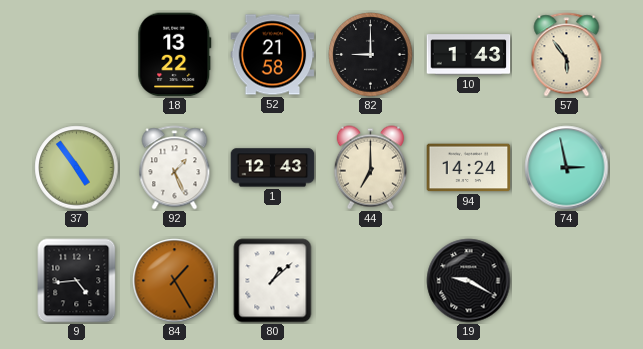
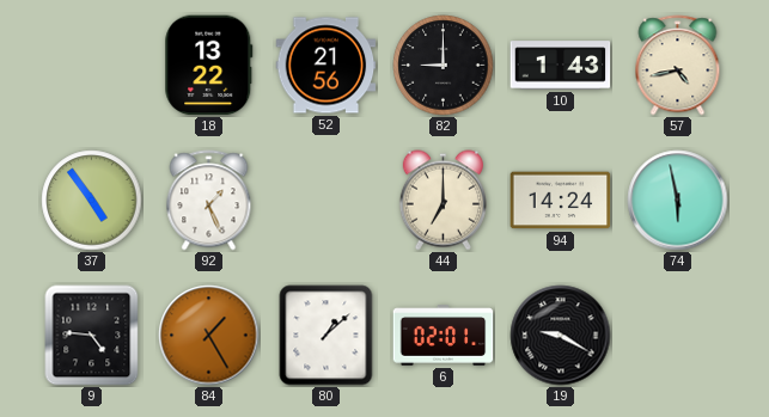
52: 21:58 -> 21:56 (326, 66)
57: 5:54 -> 4:43 (678, 66)
1: 12:43 -> none (273, 168)
74: 2:58 -> 5:58 (678, 201)
9: 4:44 -> 4:46 (92, 336)
6: none -> 02:01 (444, 336)
